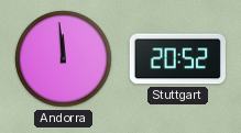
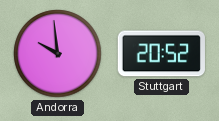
Andorra: 11:59 -> 9:59 (58, 54)
